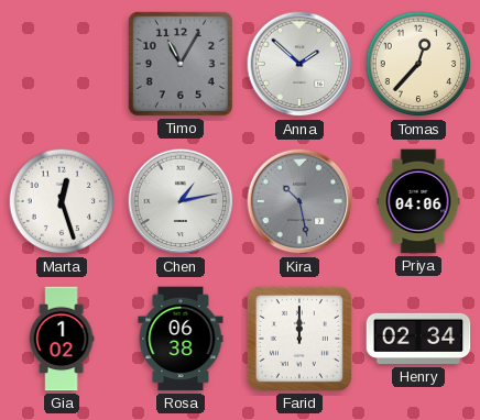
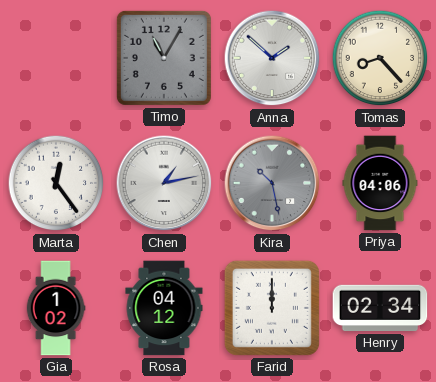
Tomas: 12:37 -> 8:23 (380, 58)
Marta: 12:27 -> 12:24 (56, 183)
Rosa: 06:38 -> 04:12 (164, 308)
